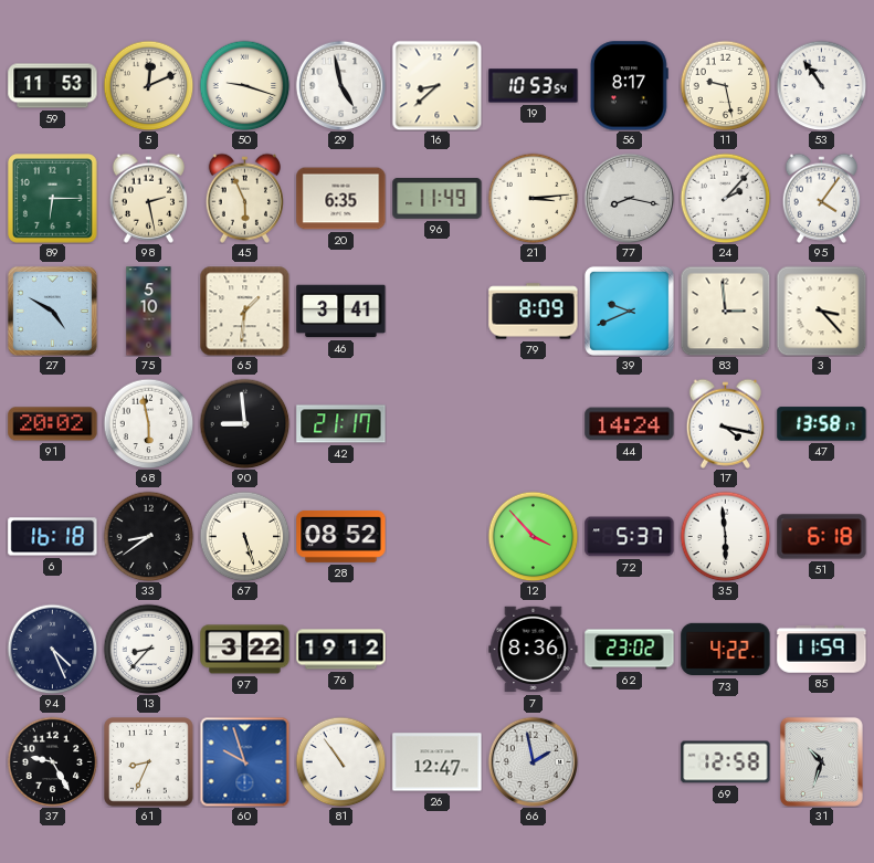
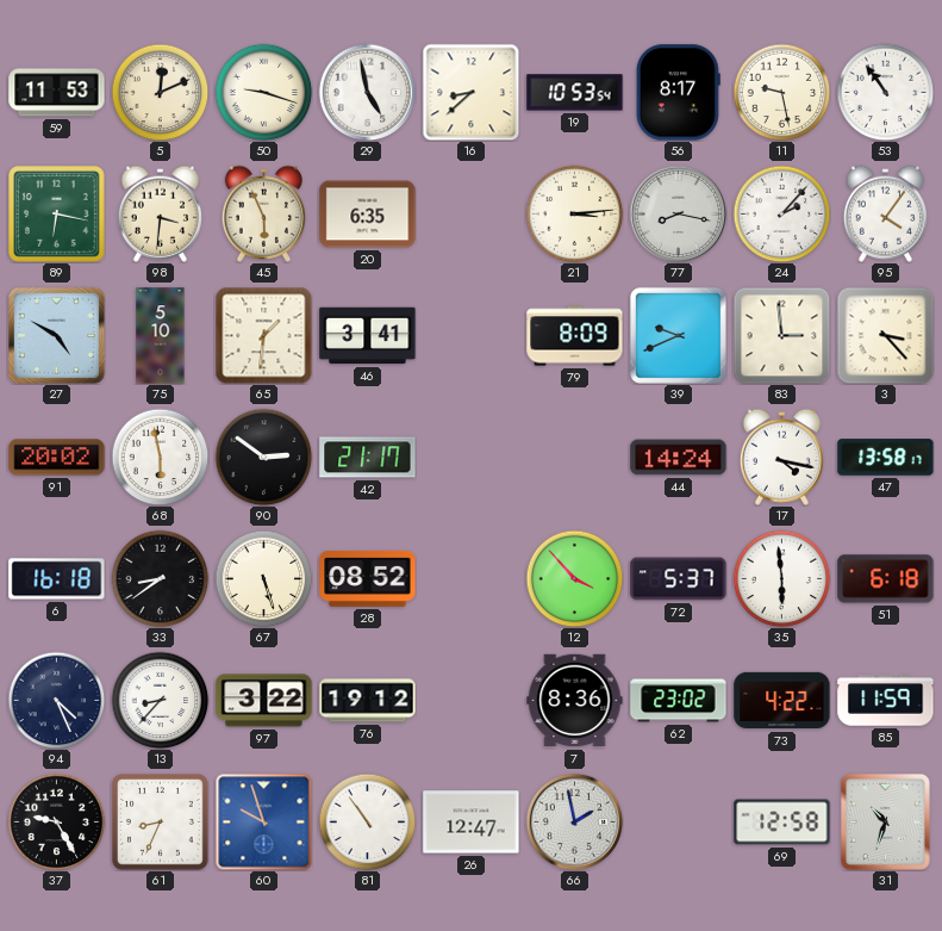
89: 6:15 -> 6:17 (57, 215)
98: 2:28 -> 3:31 (160, 213)
96: 11:49 -> none (438, 199)
90: 8:59 -> 2:51 (263, 457)
